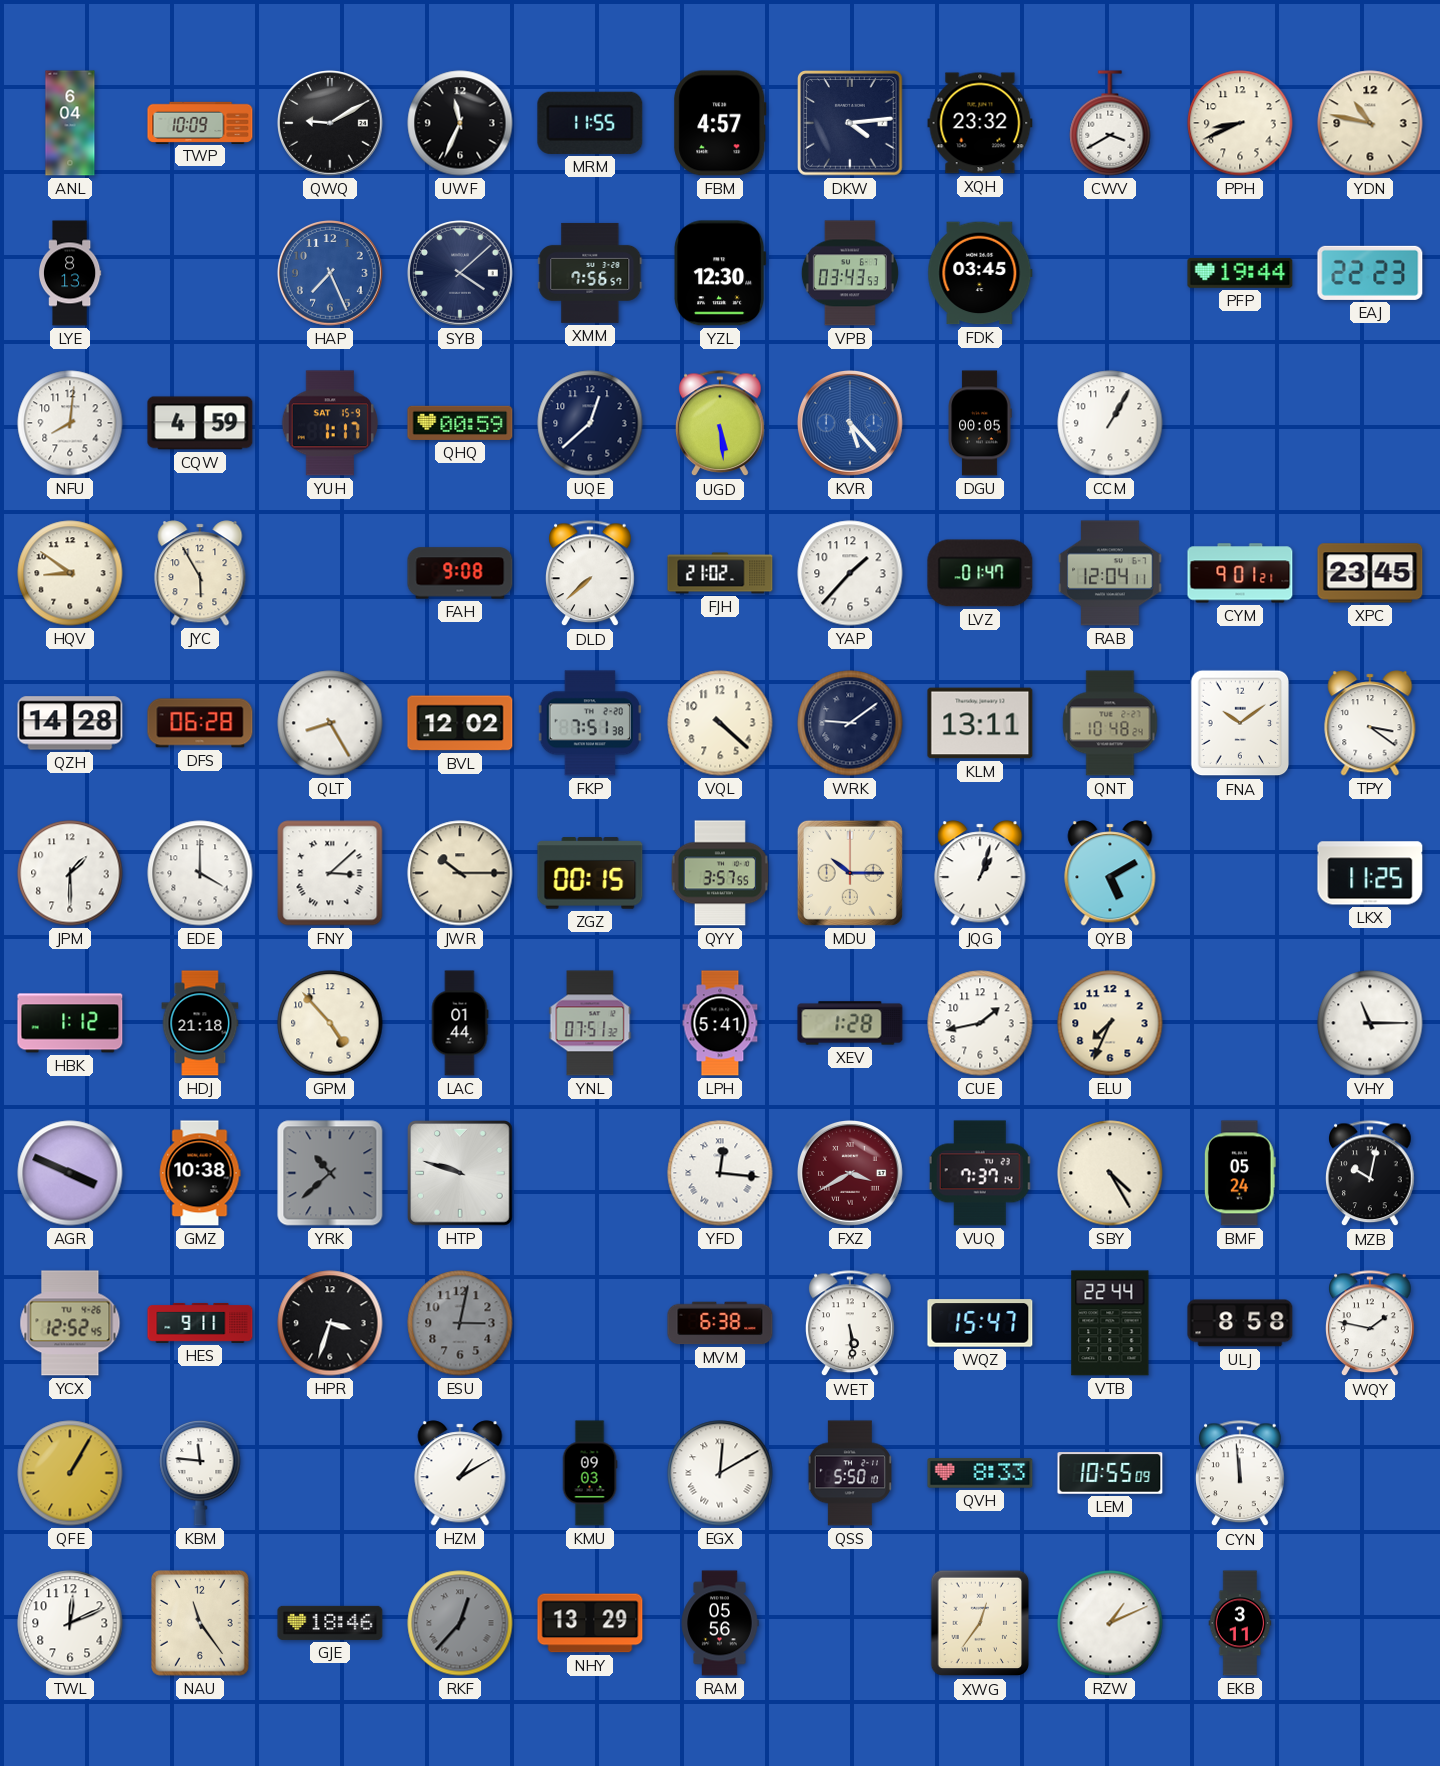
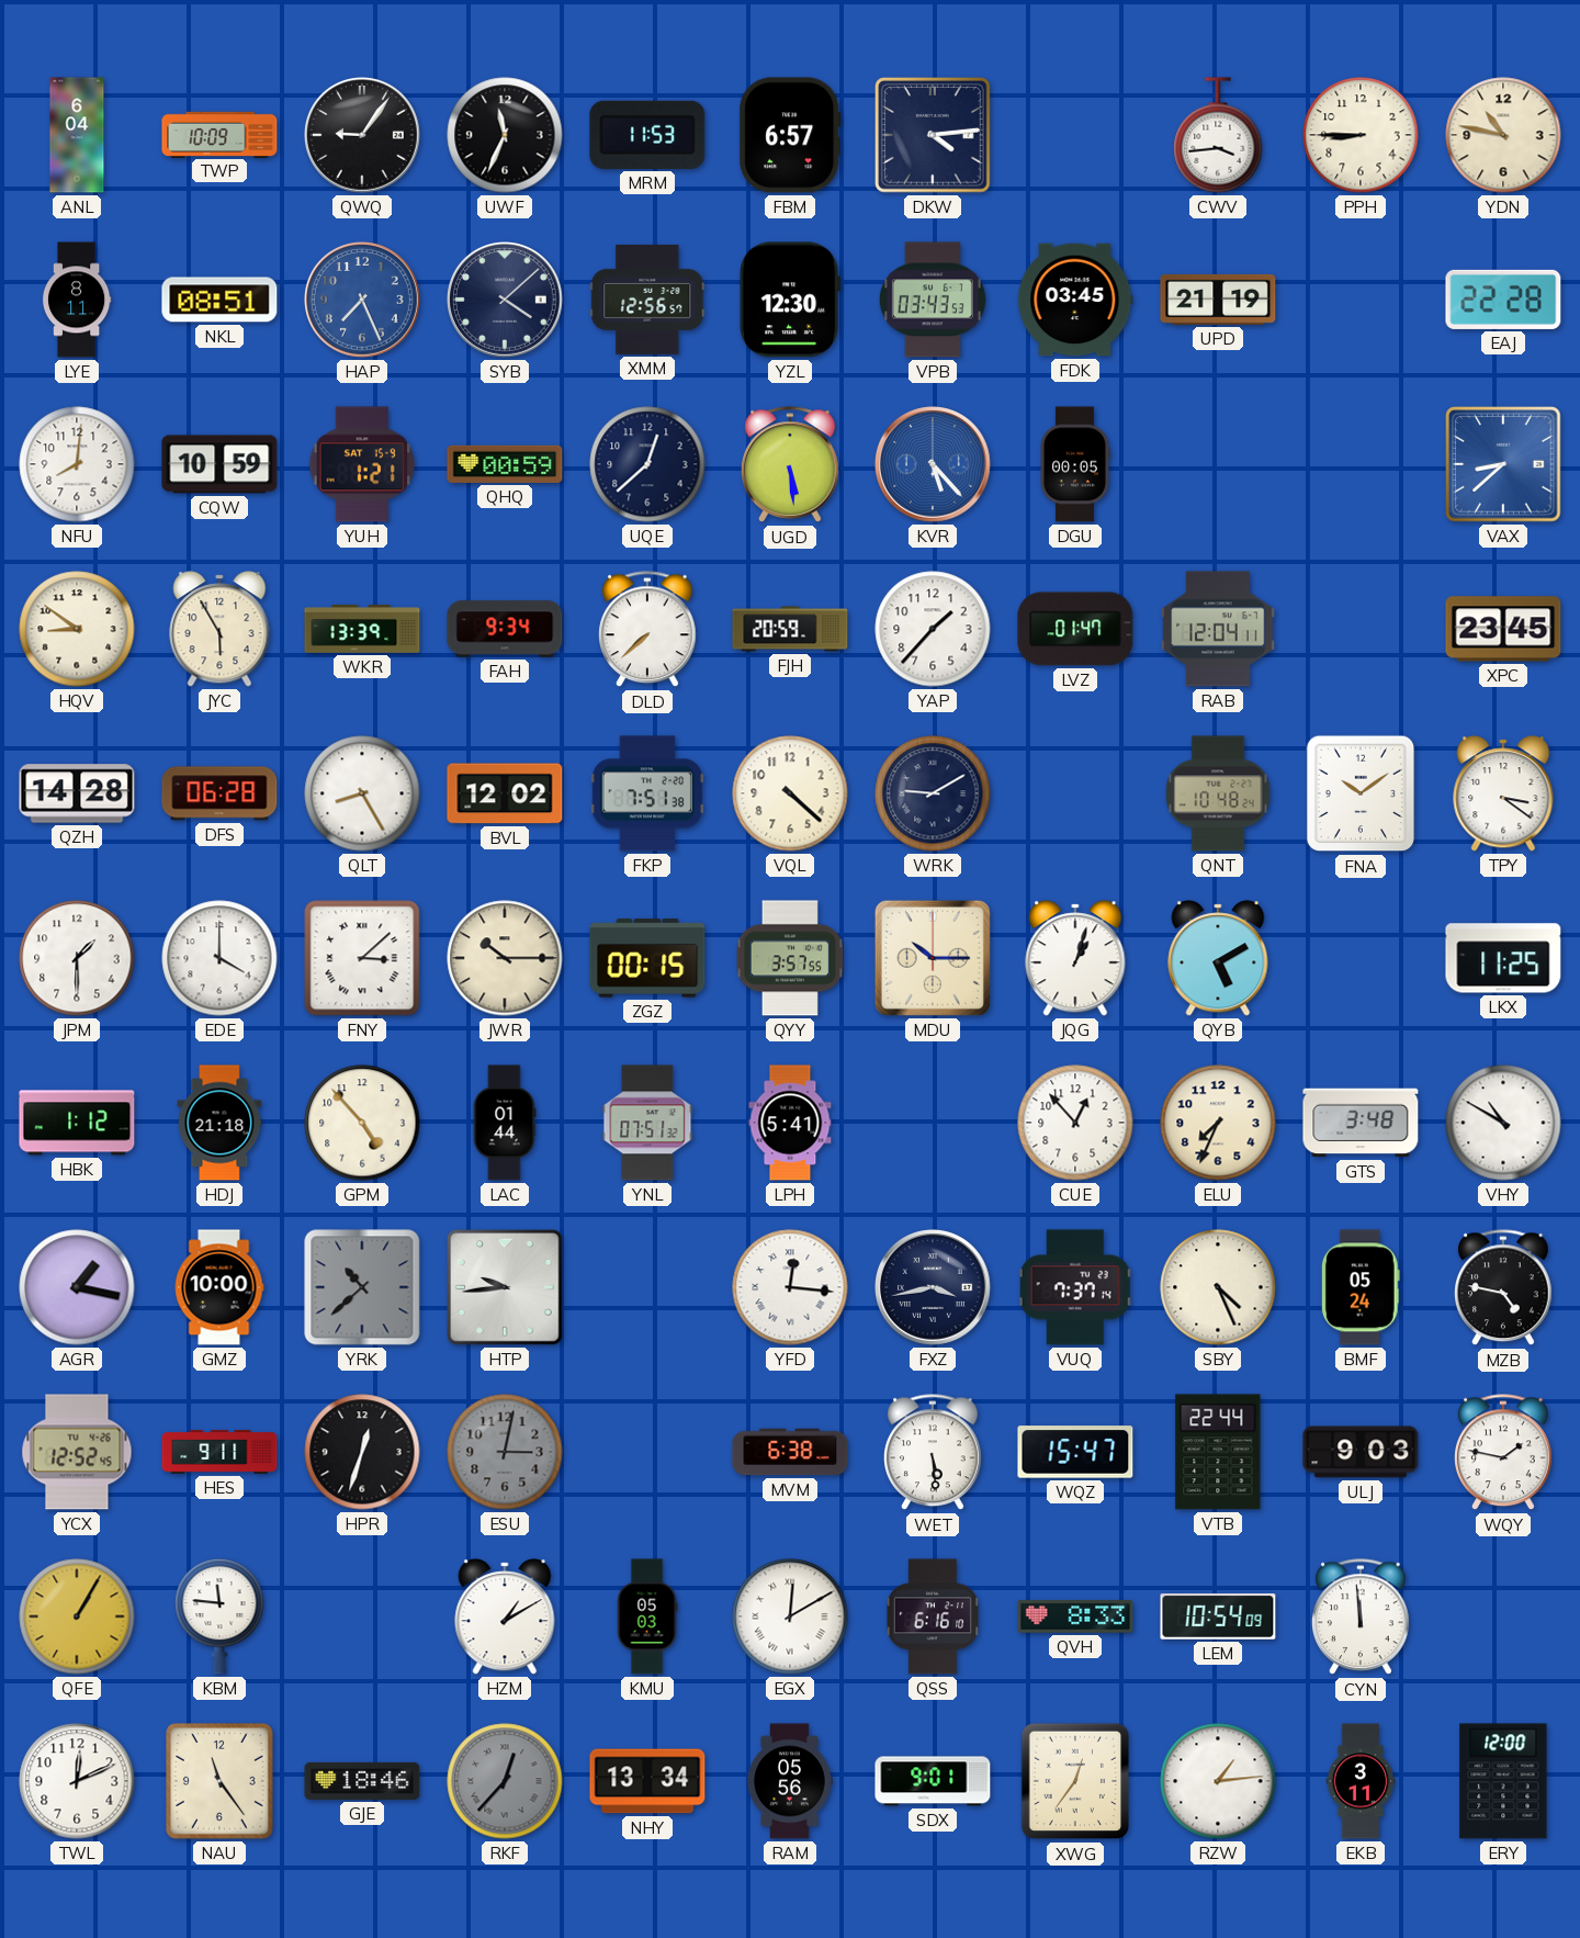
QWQ: 9:10 -> 9:06 (363, 136)
MRM: 11:55 -> 11:53 (647, 135)
FBM: 4:57 -> 6:57 (790, 135)
XQH: 23:32 -> none (980, 123)
CWV: 3:40 -> 3:44 (1218, 135)
PPH: 8:41 -> 8:45 (1361, 135)
LYE: 8:13 -> 8:11 (77, 300)
NKL: none -> 08:51 (219, 300)
XMM: 7:56 -> 12:56 (647, 300)
UPD: none -> 21:19 (1218, 300)
PFP: 19:44 -> none (1240, 273)
EAJ: 22:23 -> 22:28 (1503, 300)
CQW: 4:59 -> 10:59 (219, 464)
YUH: 1:17 -> 1:21 (362, 464)
CCM: 1:05 -> none (1110, 423)
VAX: none -> 8:38 (1503, 464)
WKR: none -> 13:39 (362, 629)
FAH: 9:08 -> 9:34 (505, 629)
FJH: 21:02 -> 20:59 (790, 629)
CYM: 9:01 -> none (1240, 573)
WRK: 9:09 -> 9:10 (933, 793)
KLM: 13:11 -> none (980, 723)
XEV: 1:28 -> none (850, 1023)
CUE: 1:43 -> 12:53 (1075, 1123)
GTS: none -> 3:48 (1361, 1123)
VHY: 11:15 -> 10:50 (1503, 1123)
AGR: 3:49 -> 1:17 (77, 1287)
GMZ: 10:38 -> 10:00 (219, 1287)
HTP: 9:48 -> 9:44 (505, 1287)
FXZ: 3:40 -> 3:43 (934, 1288)
FXZ dial: burgundy -> navy (934, 1288)
SBY: 4:25 -> 4:26 (1218, 1287)
MZB: 10:02 -> 4:47 (1503, 1288)
HPR: 3:33 -> 12:33 (362, 1452)
ULJ: 8:58 -> 9:03 (1361, 1452)
KMU: 09:03 -> 05:03 (647, 1616)
QSS: 5:50 -> 6:16 (932, 1616)
LEM: 10:55 -> 10:54 (1218, 1616)
NHY: 13:29 -> 13:34 (647, 1781)
SDX: none -> 9:01 (933, 1781)
RZW: 1:11 -> 1:14 (1218, 1781)
ERY: none -> 12:00 (1503, 1781)
